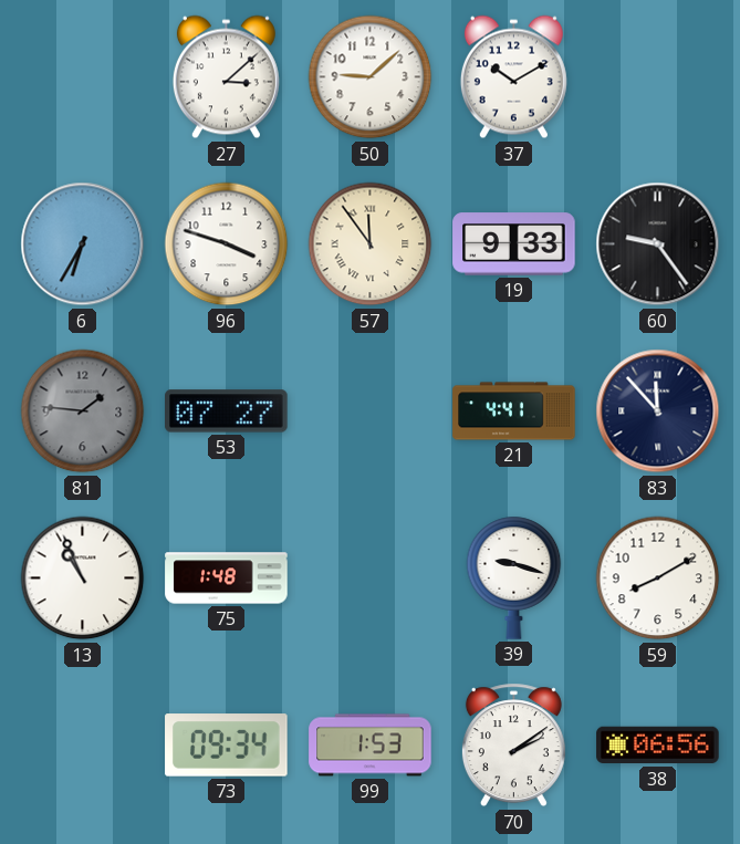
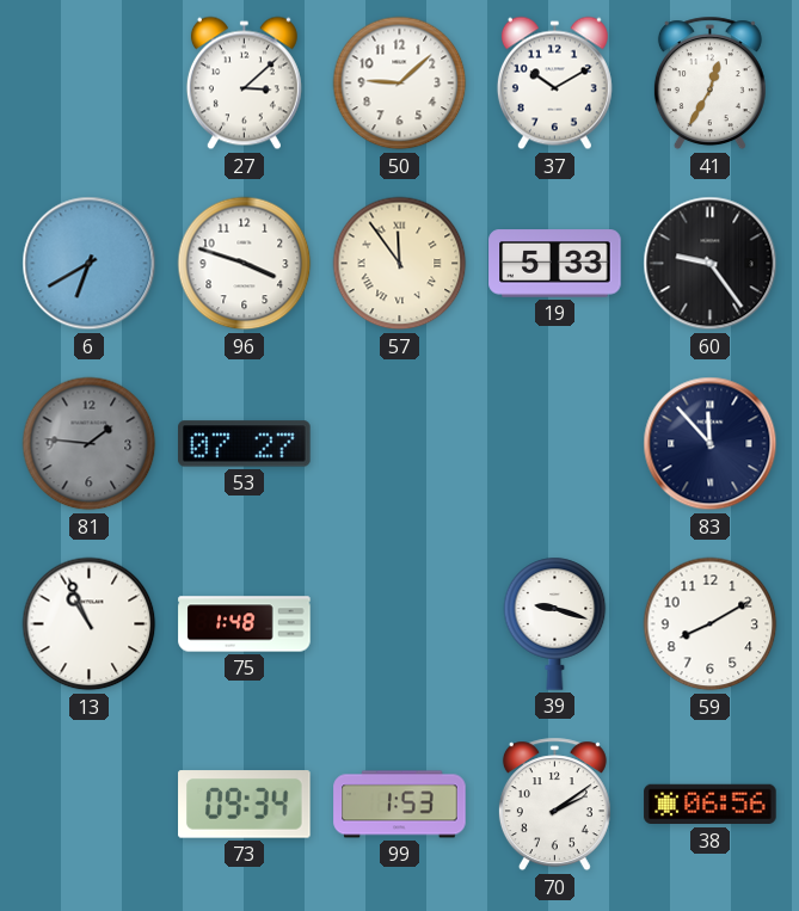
41: none -> 12:35 (709, 84)
6: 6:35 -> 6:40 (90, 264)
19: 9:33 -> 5:33 (555, 264)
21: 4:41 -> none (514, 411)
